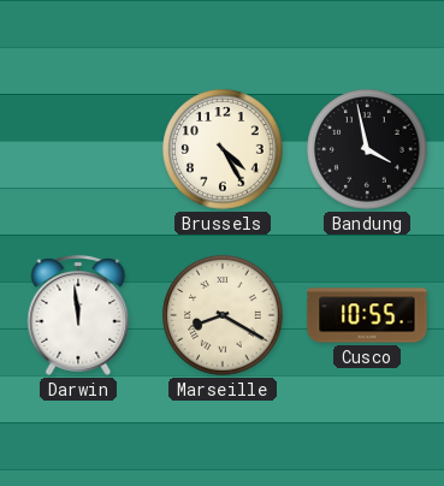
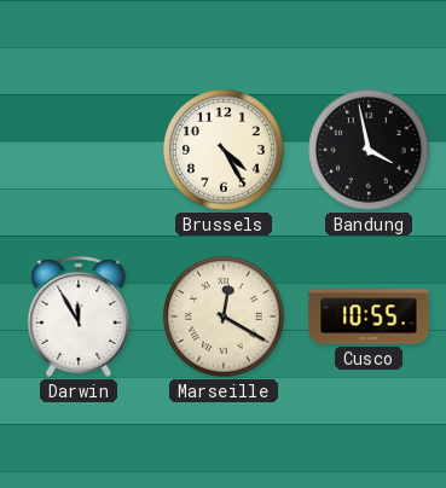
Darwin: 11:59 -> 11:55 (79, 316)
Marseille: 8:20 -> 12:20 (224, 316)
